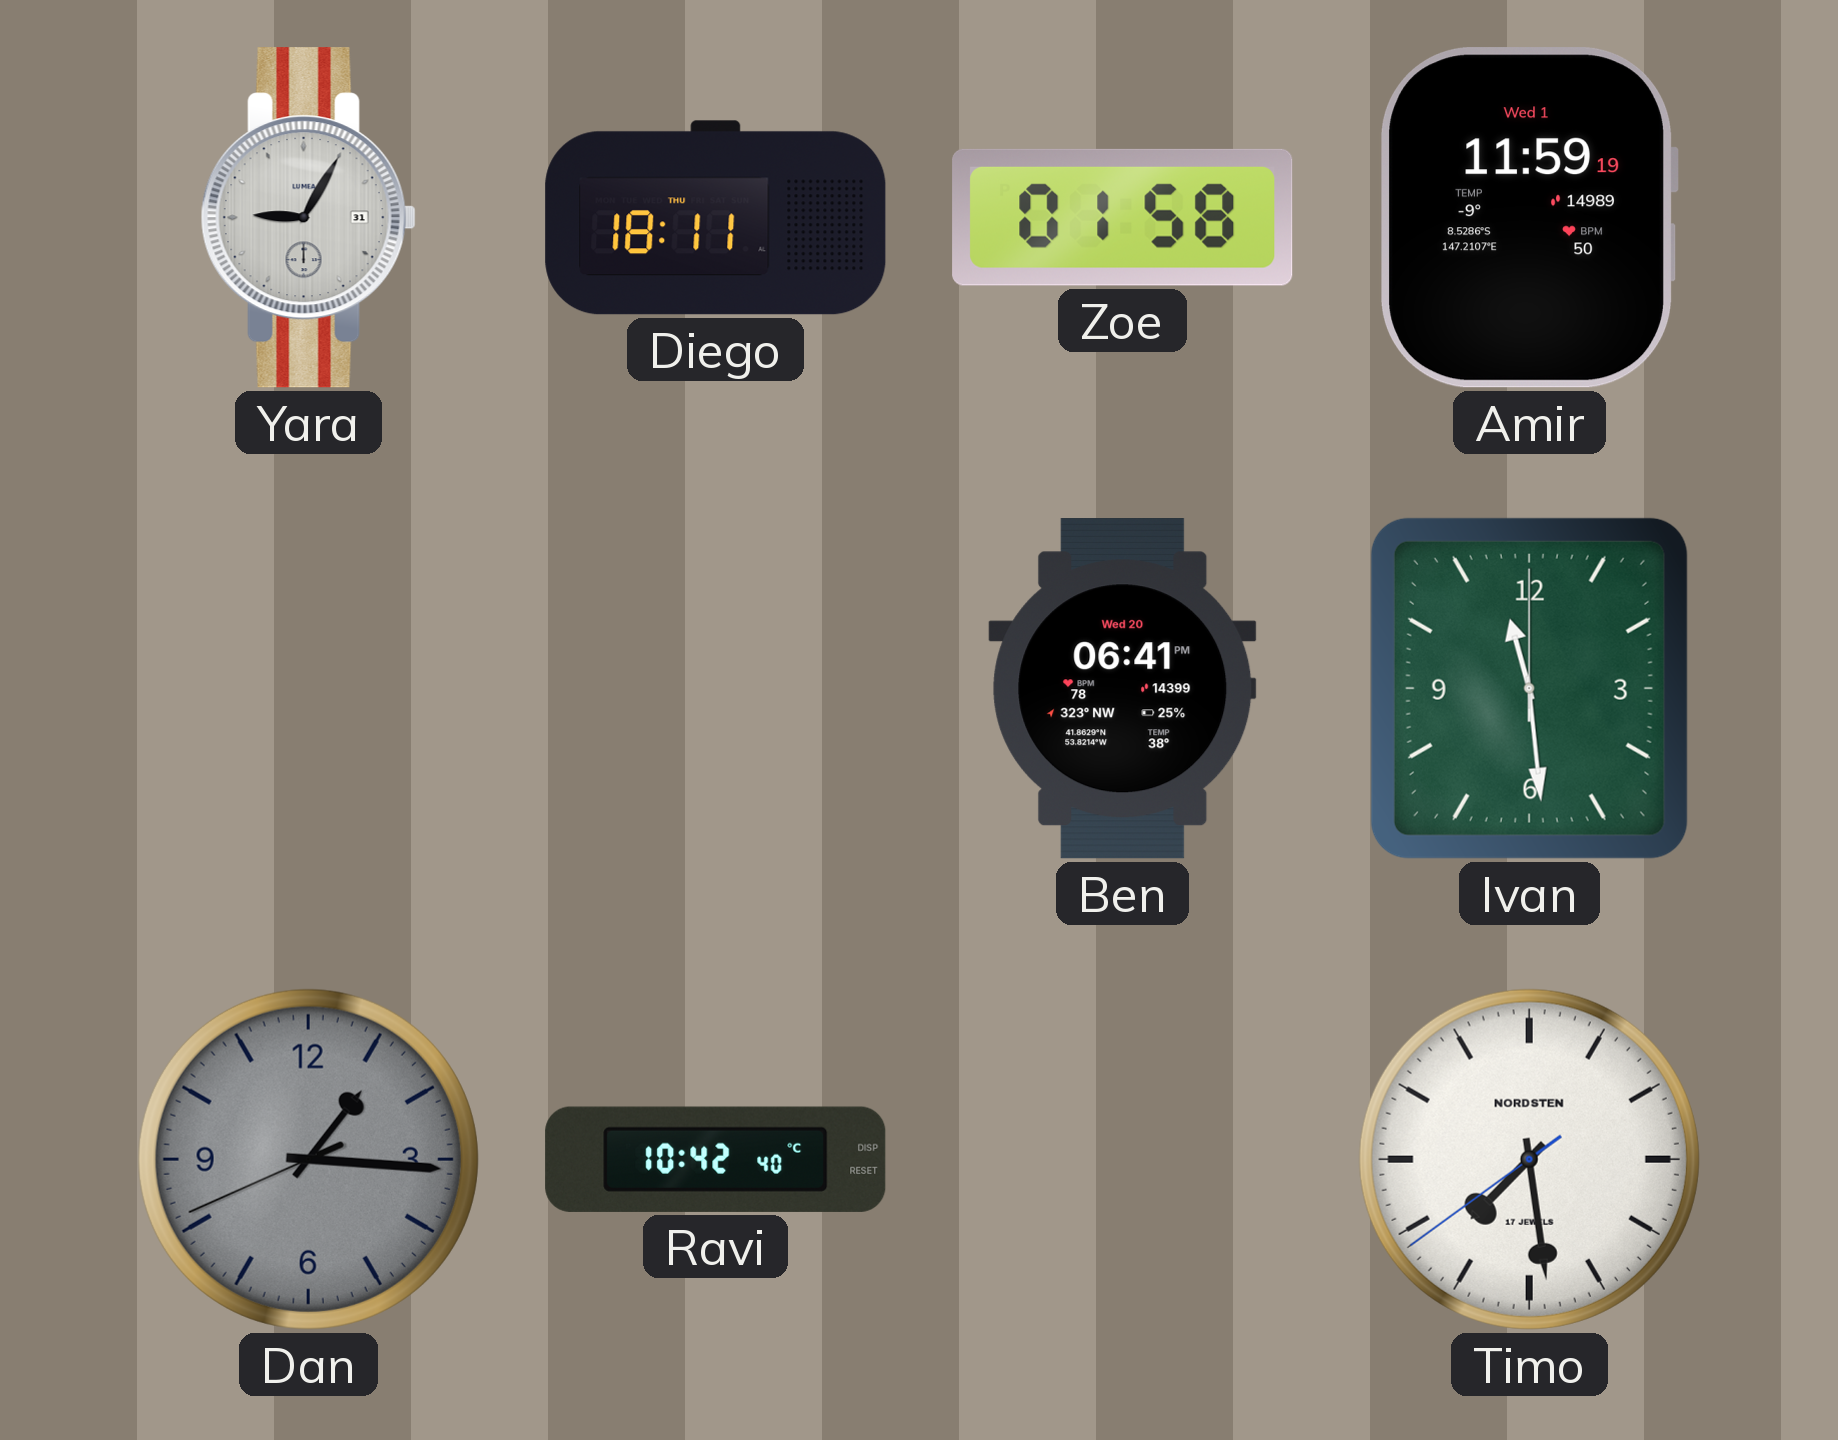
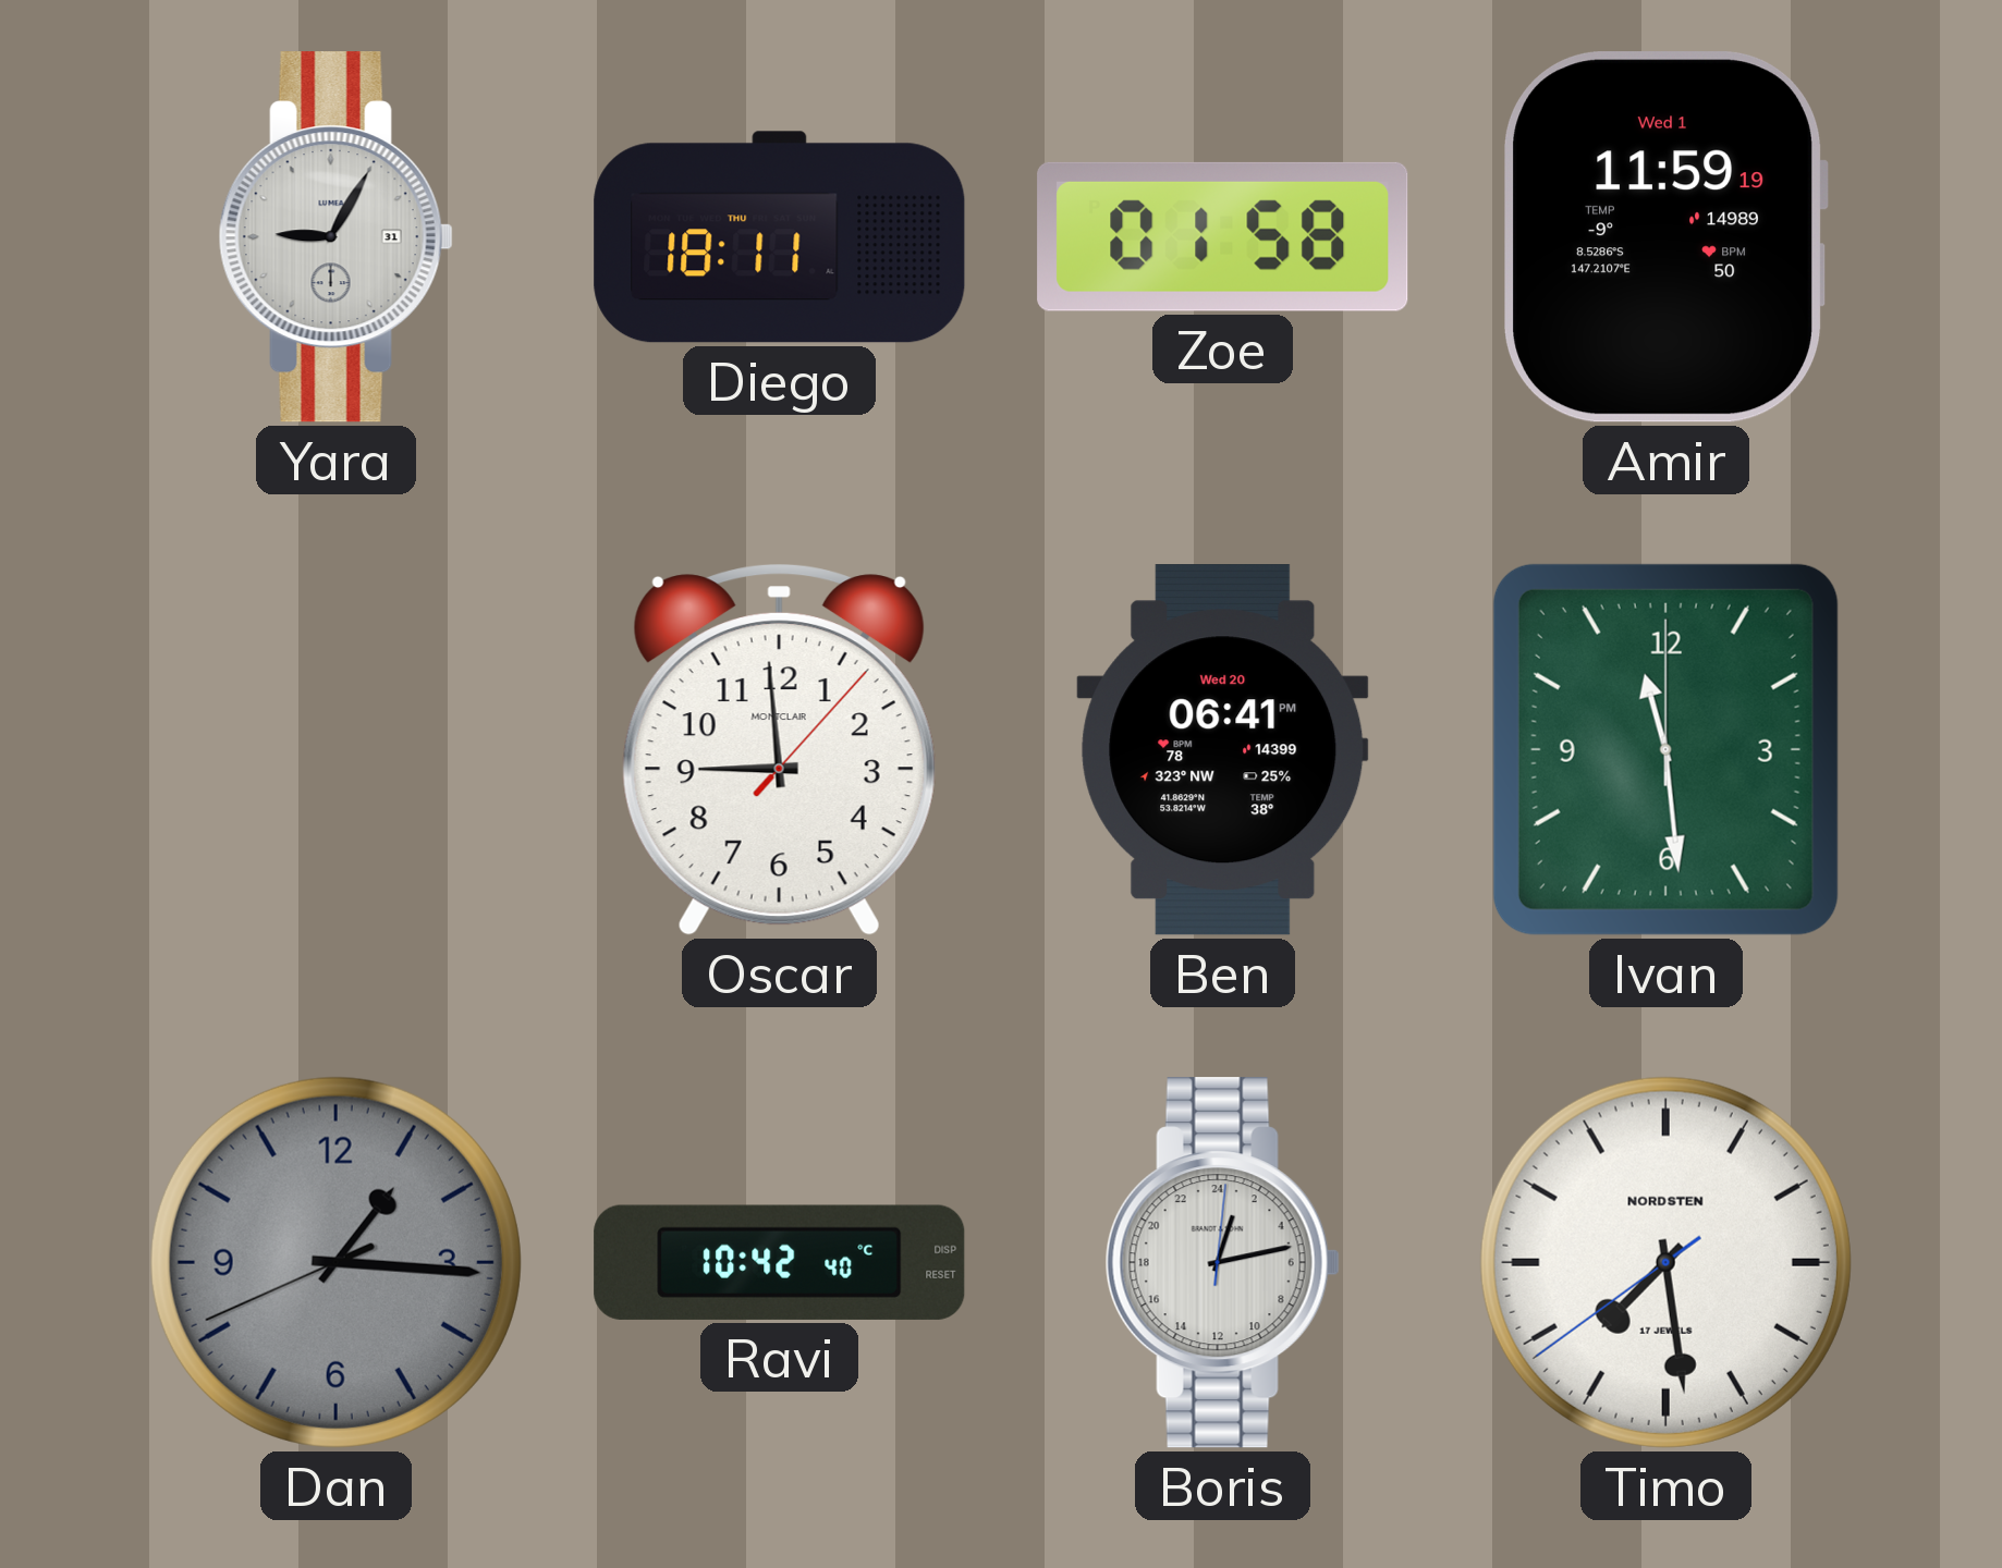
Oscar: none -> 8:59 (779, 749)
Boris: none -> 1:13 (1222, 1263)
